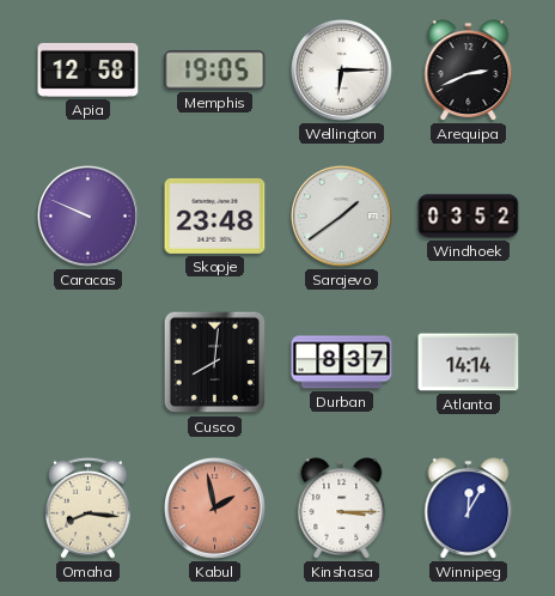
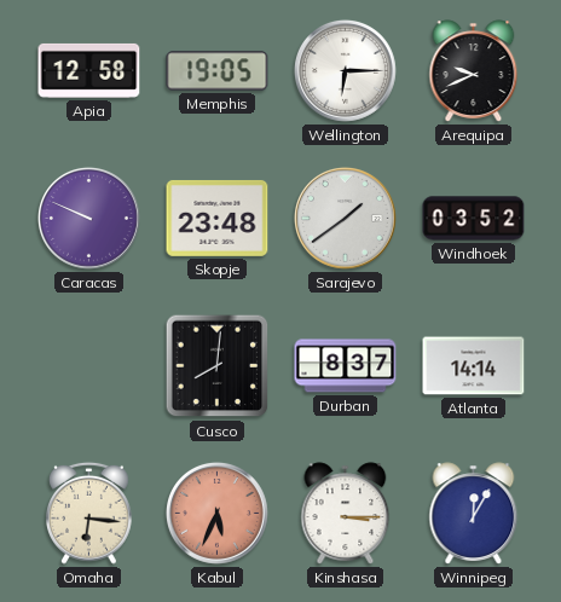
Arequipa: 2:41 -> 9:41 (474, 71)
Omaha: 8:16 -> 6:16 (89, 513)
Kabul: 1:58 -> 5:34 (216, 513)
